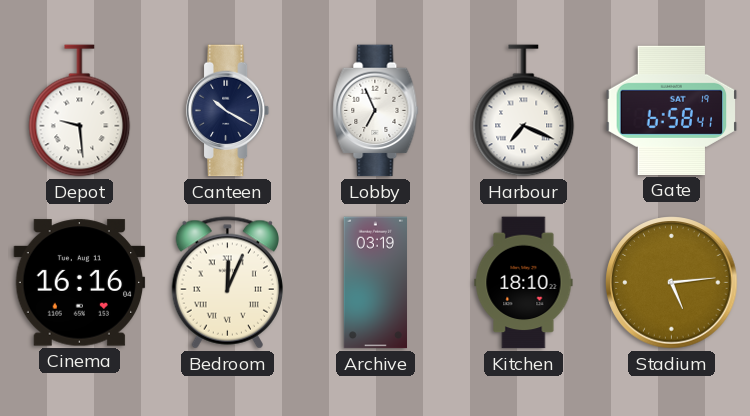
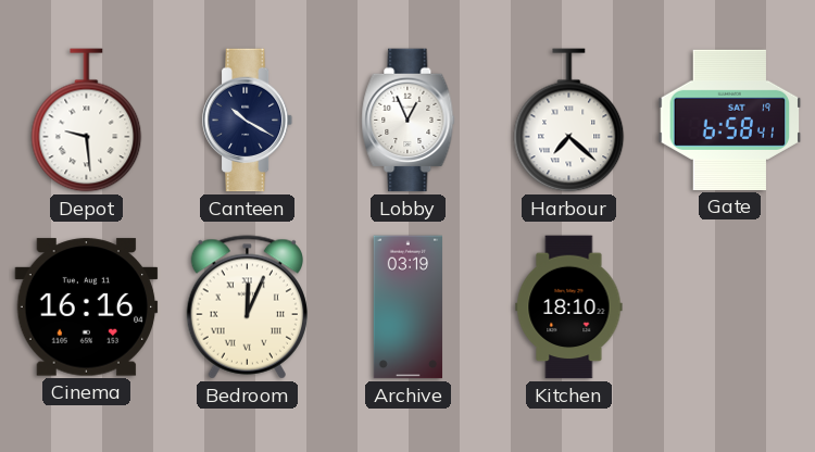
Lobby: 6:56 -> 12:56 (409, 121)
Harbour: 7:19 -> 7:22 (569, 121)
Stadium: 5:14 -> none (672, 283)
